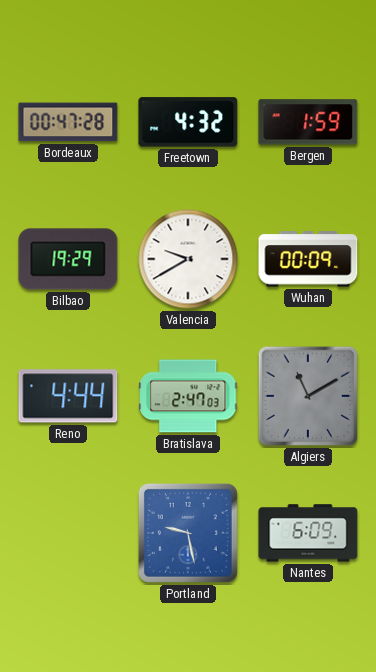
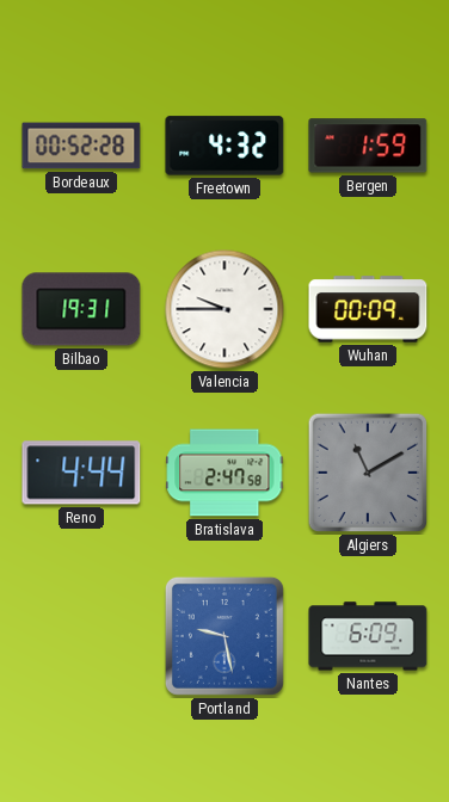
Bordeaux: 00:47 -> 00:52 (81, 146)
Bilbao: 19:29 -> 19:31 (81, 309)
Valencia: 9:40 -> 9:45 (224, 309)
Bratislava: 2:47:03 -> 2:47:58 (224, 473)
